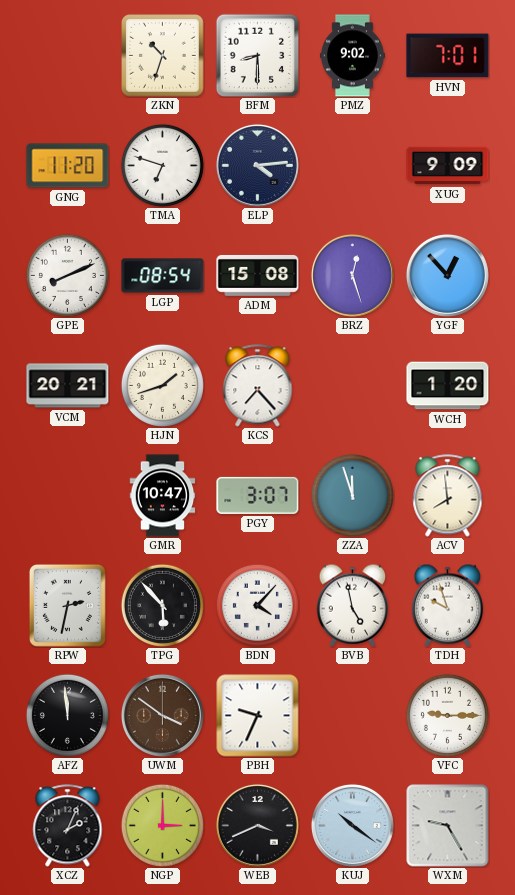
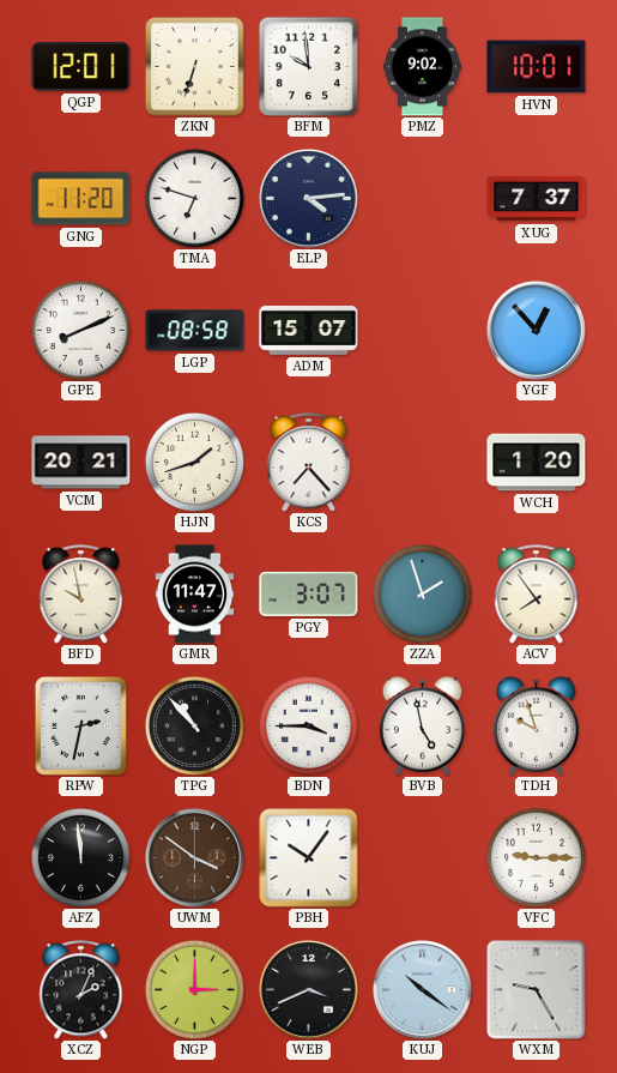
QGP: none -> 12:01 (81, 67)
ZKN: 10:33 -> 6:33 (195, 67)
BFM: 8:30 -> 9:59 (308, 66)
HVN: 7:01 -> 10:01 (537, 67)
XUG: 9:09 -> 7:37 (537, 199)
LGP: 08:54 -> 08:58 (195, 331)
ADM: 15:08 -> 15:07 (309, 330)
BRZ: 12:27 -> none (352, 275)
BFD: none -> 9:58 (81, 595)
GMR: 10:47 -> 11:47 (195, 595)
ZZA: 11:57 -> 1:57 (422, 593)
ACV: 7:59 -> 7:54 (537, 595)
TPG: 5:53 -> 10:53 (194, 725)
BDN: 4:07 -> 3:45 (308, 725)
PBH: 9:34 -> 10:06 (309, 858)
